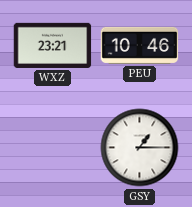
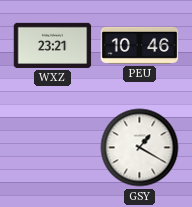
GSY: 1:15 -> 1:20 (140, 148)
